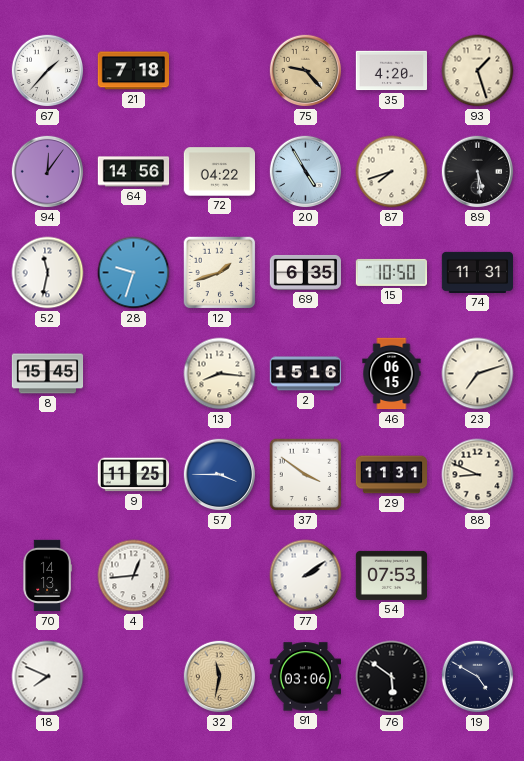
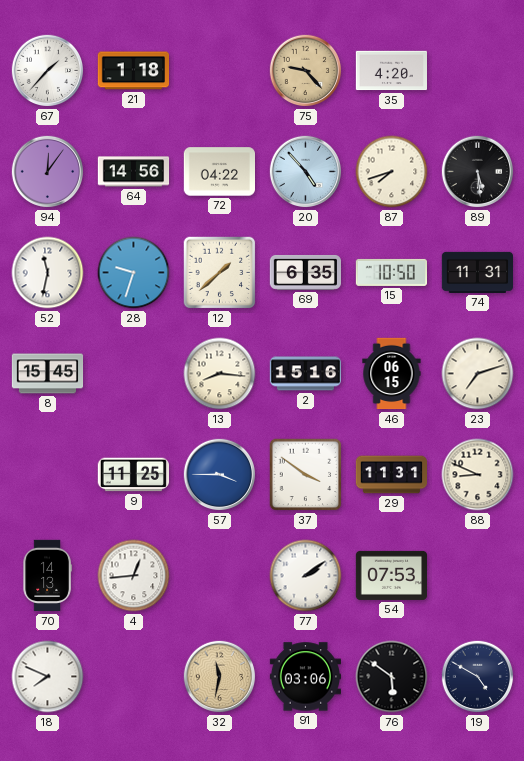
21: 7:18 -> 1:18 (133, 71)
93: 1:27 -> none (478, 71)
20: 4:55 -> 4:53 (306, 172)
12: 1:42 -> 1:38 (220, 273)
